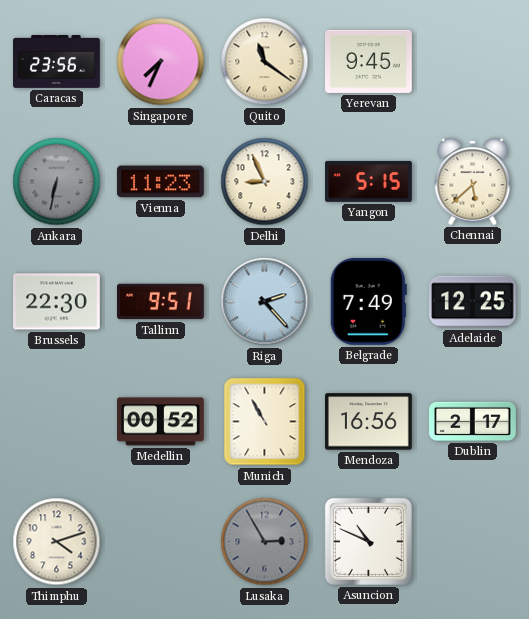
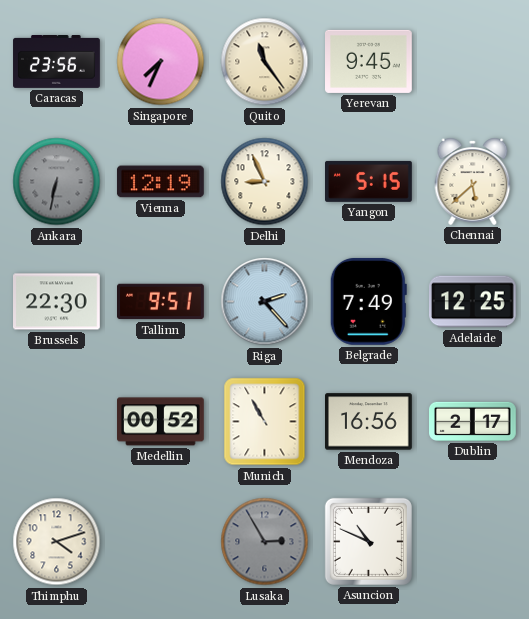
Quito: 11:21 -> 11:24 (265, 62)
Vienna: 11:23 -> 12:19 (161, 182)
